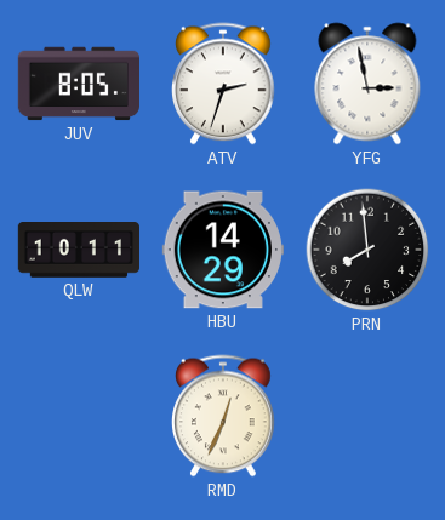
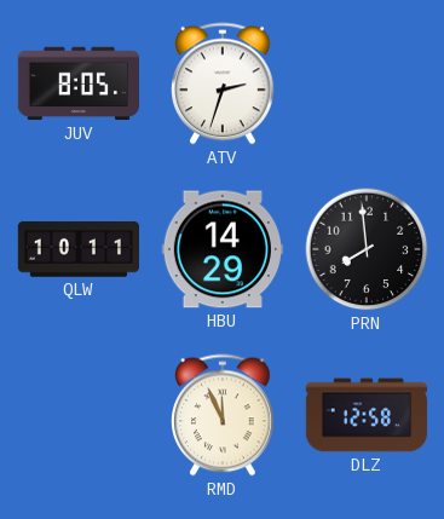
YFG: 2:58 -> none (367, 84)
RMD: 12:34 -> 11:56 (224, 415)
DLZ: none -> 12:58 (365, 415)
